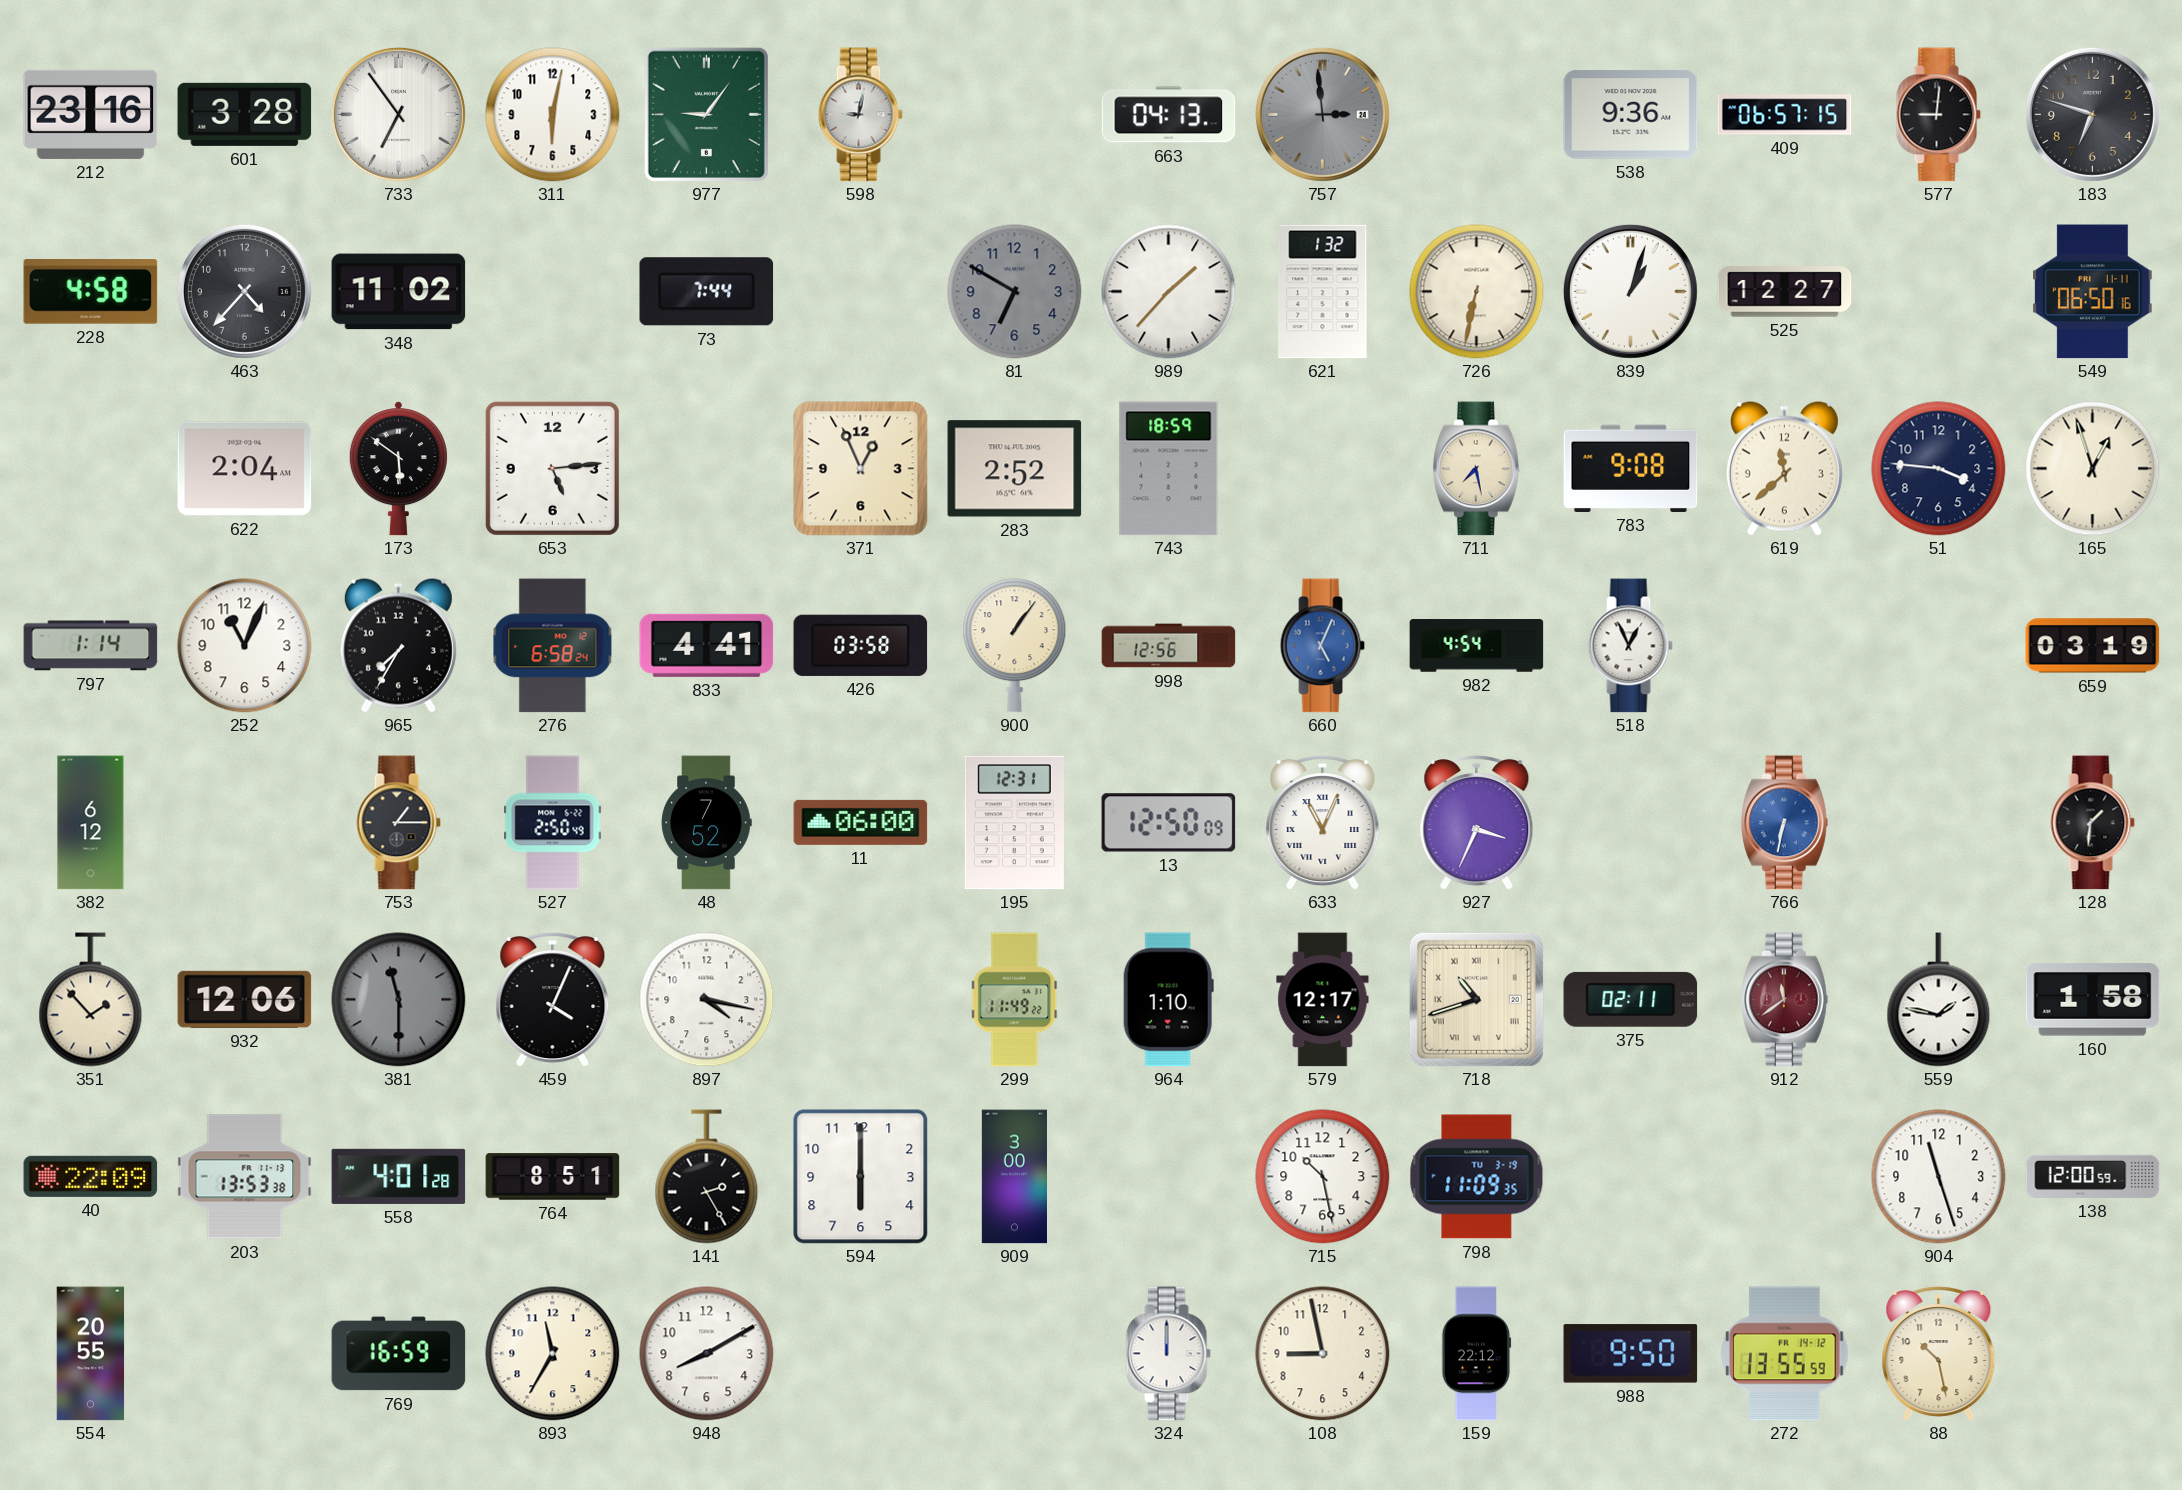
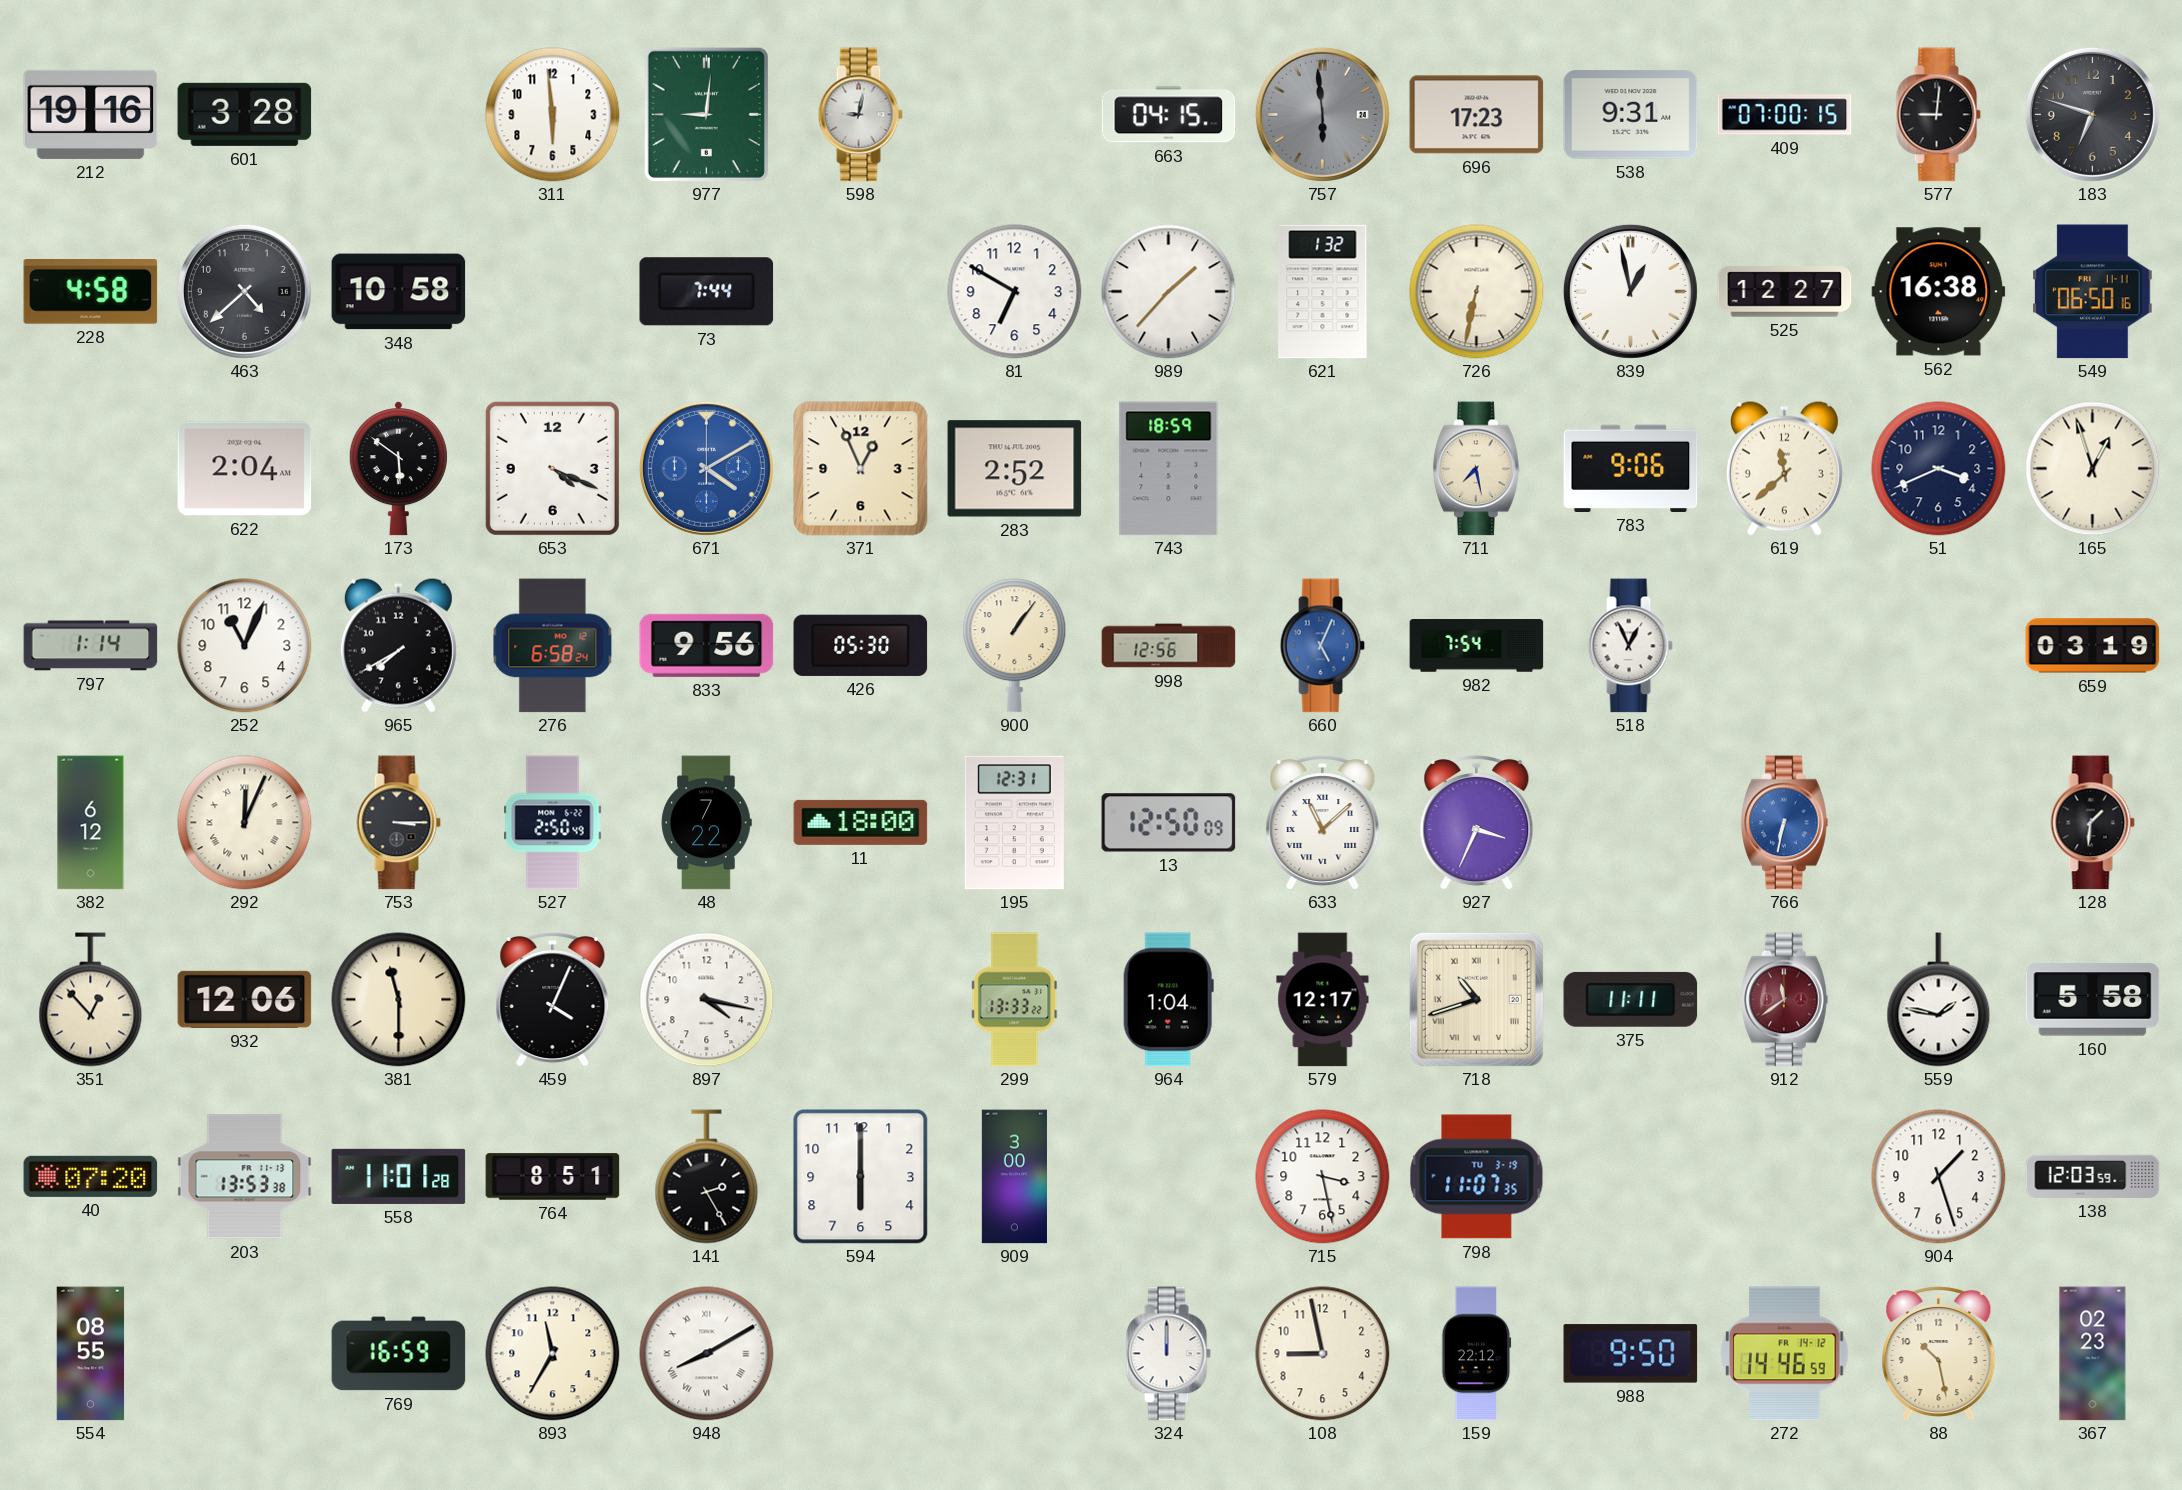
212: 23:16 -> 19:16 (91, 114)
733: 6:54 -> none (398, 114)
311: 6:02 -> 5:59 (553, 115)
977: 9:06 -> 9:01 (706, 114)
663: 04:13 -> 04:15 (1169, 115)
757: 2:59 -> 5:59 (1322, 114)
696: none -> 17:23 (1477, 115)
538: 9:36 -> 9:31 (1631, 115)
409: 06:57 -> 07:00 (1785, 115)
463: 4:37 -> 4:38 (244, 291)
348: 11:02 -> 10:58 (399, 292)
81 dial: grey -> white (1015, 292)
839: 1:03 -> 12:58 (1630, 291)
562: none -> 16:38 (1939, 292)
653: 5:14 -> 4:19 (552, 468)
671: none -> 4:10 (706, 468)
783: 9:08 -> 9:06 (1631, 468)
51: 3:46 -> 3:41 (1939, 469)
965: 7:35 -> 7:40 (398, 645)
833: 4:41 -> 9:56 (707, 645)
426: 03:58 -> 05:30 (861, 645)
982: 4:54 -> 7:54 (1477, 646)
292: none -> 12:04 (245, 823)
753: 1:15 -> 3:15 (398, 823)
48: 7:52 -> 7:22 (706, 823)
11: 06:00 -> 18:00 (861, 822)
633: 11:04 -> 11:08 (1323, 822)
351: 1:53 -> 12:53 (91, 1000)
381 dial: grey -> cream (399, 1000)
299: 11:49 -> 13:33 (1015, 1000)
964: 1:10 -> 1:04 (1168, 1000)
375: 02:11 -> 11:11 (1631, 999)
160: 1:58 -> 5:58 (2093, 1000)
40: 22:09 -> 07:20 (91, 1176)
558: 4:01 -> 11:01 (399, 1176)
715: 10:28 -> 3:28 (1323, 1177)
798: 11:09 -> 11:07 (1477, 1177)
904: 11:27 -> 1:27 (1939, 1177)
138: 12:00 -> 12:03 (2093, 1176)
554: 20:55 -> 08:55 (91, 1354)
948 numerals: Arabic -> Roman (707, 1354)
272: 13:55 -> 14:46 (1785, 1354)
367: none -> 02:23 (2093, 1354)
